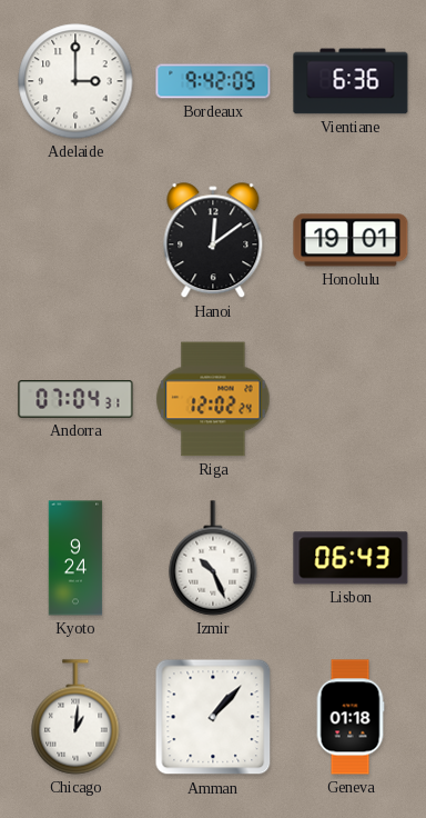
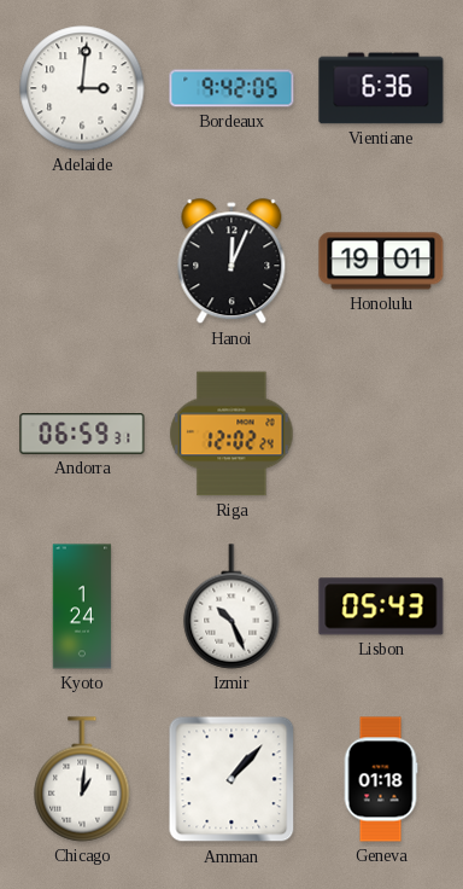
Adelaide: 3:00 -> 3:01 (82, 88)
Hanoi: 12:09 -> 12:04 (231, 262)
Andorra: 07:04 -> 06:59 (82, 434)
Kyoto: 9:24 -> 1:24 (82, 606)
Lisbon: 06:43 -> 05:43 (381, 606)
